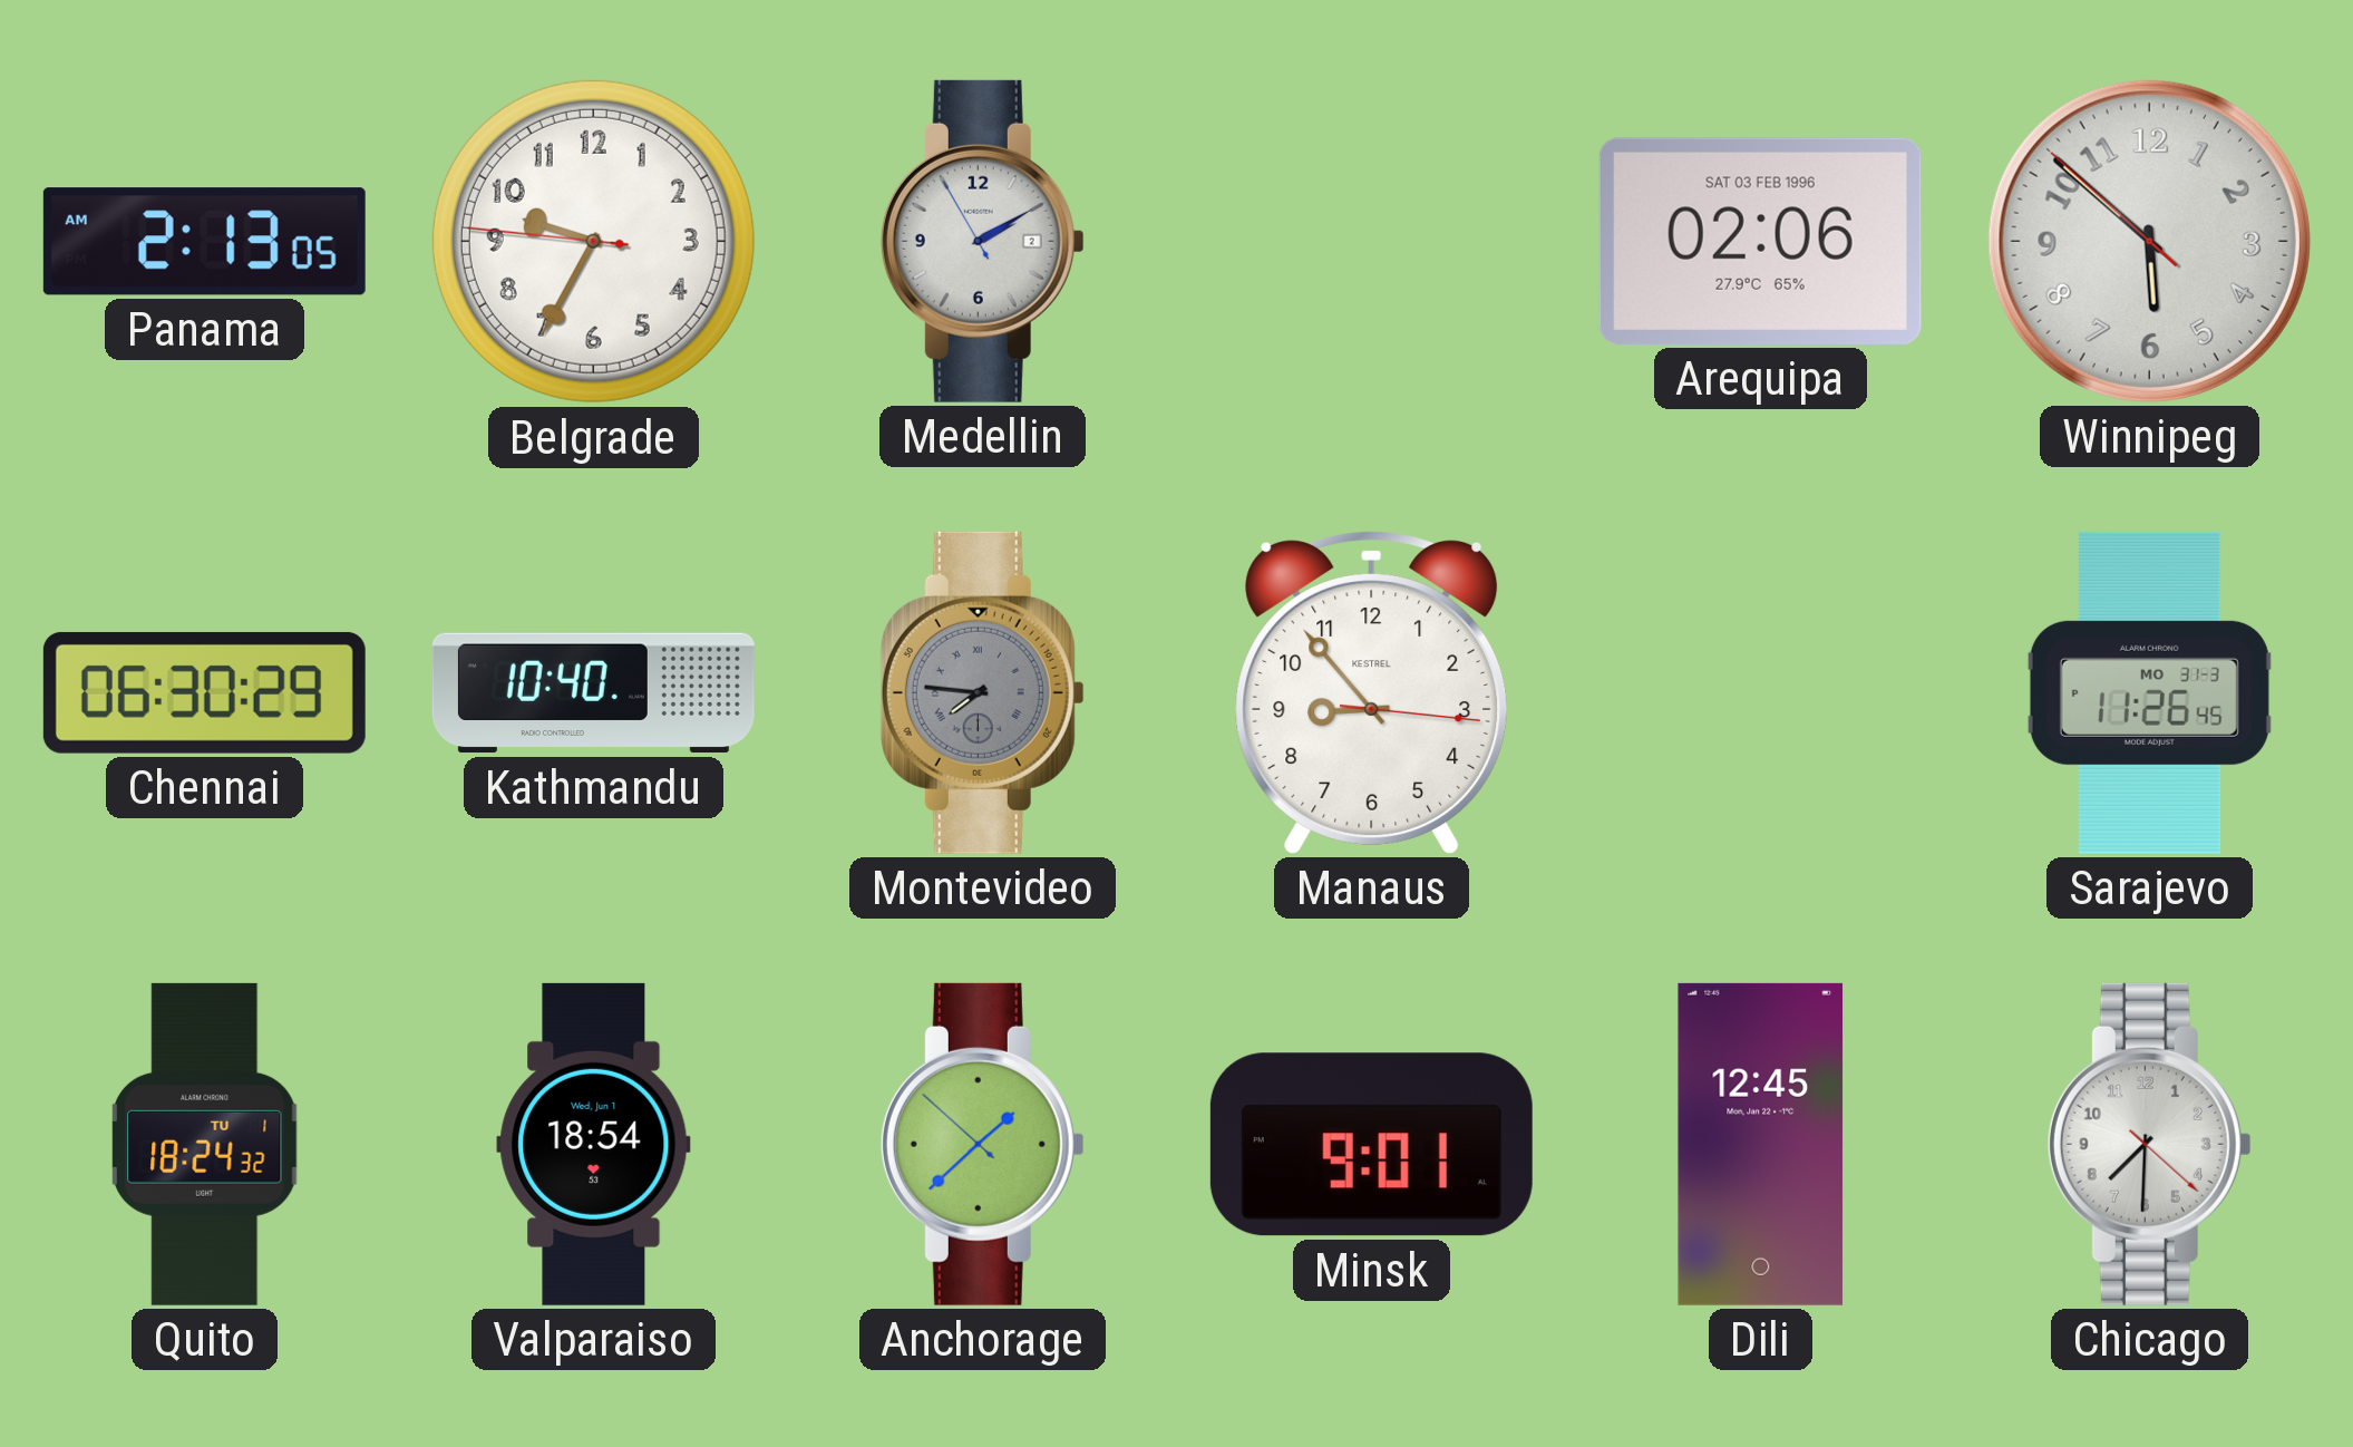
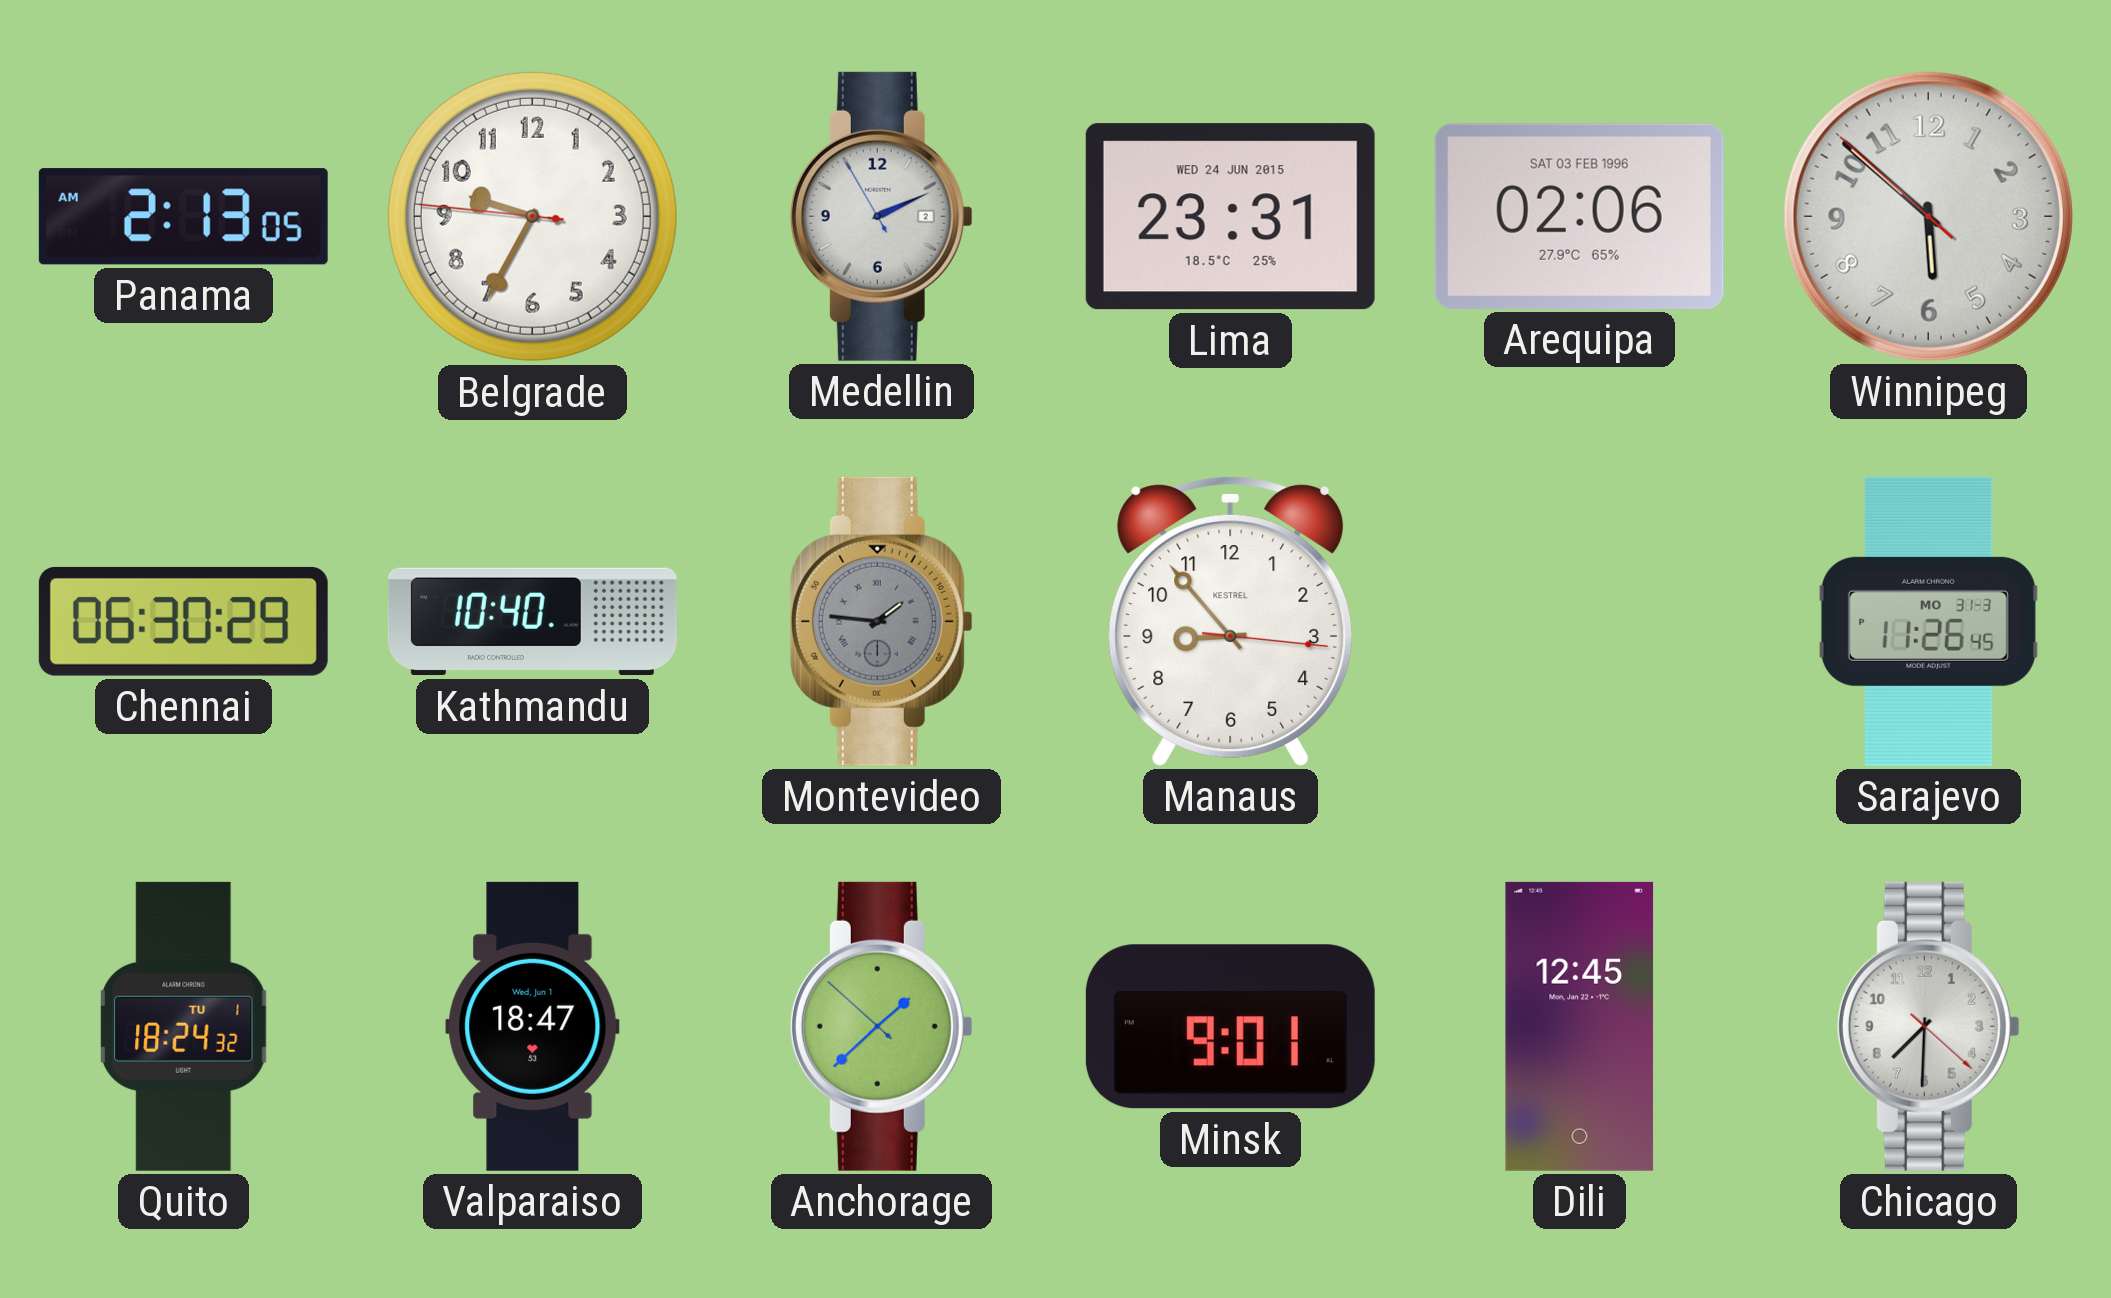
Medellin: 2:09 -> 2:10 (881, 216)
Lima: none -> 23:31 (1230, 217)
Montevideo: 7:46 -> 1:46 (881, 621)
Valparaiso: 18:54 -> 18:47 (533, 1026)
